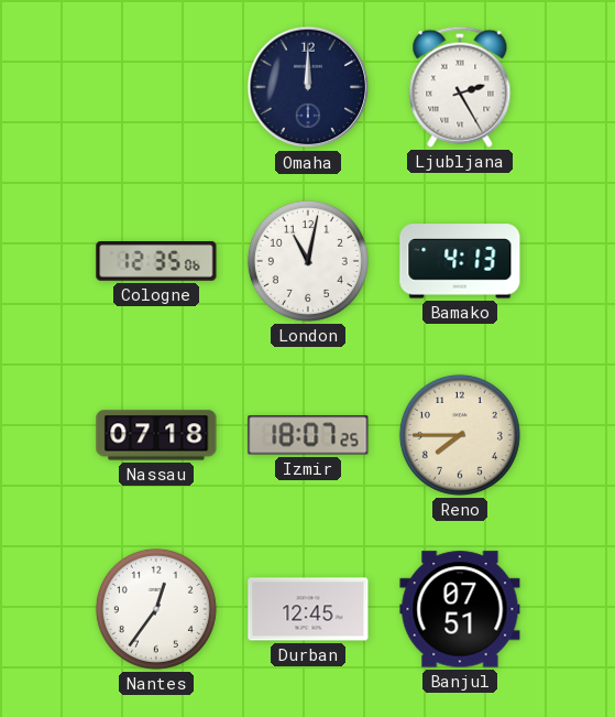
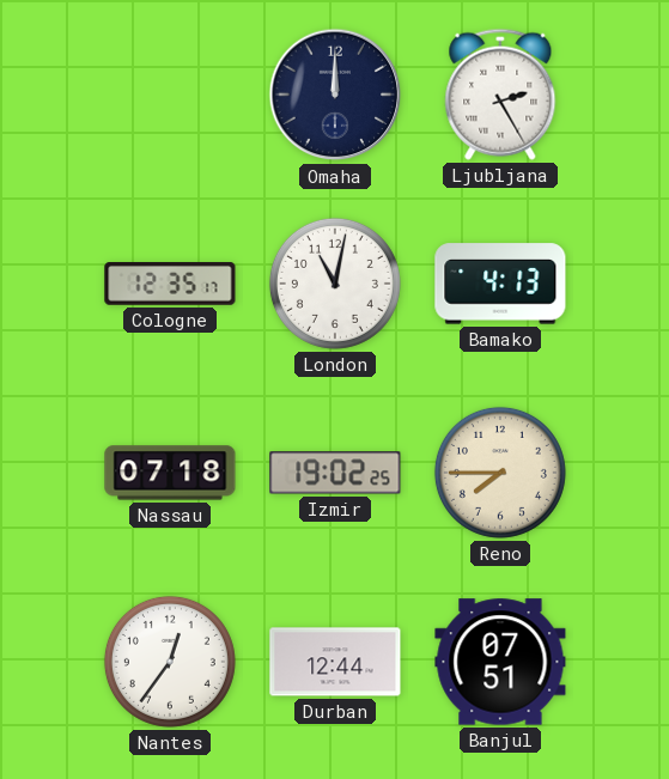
Cologne: 12:35:06 -> 12:35:17 (170, 285)
Izmir: 18:07 -> 19:02 (335, 473)
Durban: 12:45 -> 12:44 (335, 662)
